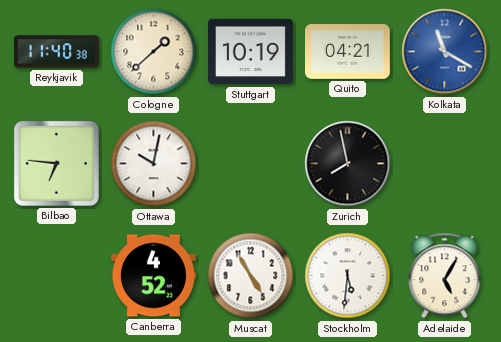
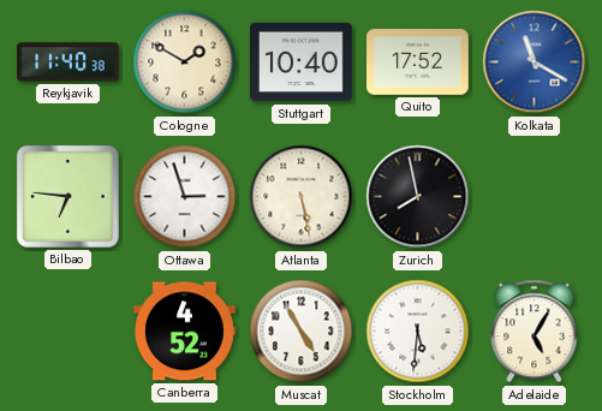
Cologne: 1:38 -> 1:50 (185, 62)
Stuttgart: 10:19 -> 10:40 (302, 62)
Quito: 04:21 -> 17:52 (418, 62)
Ottawa: 10:02 -> 2:57 (185, 197)
Atlanta: none -> 5:28 (302, 197)
